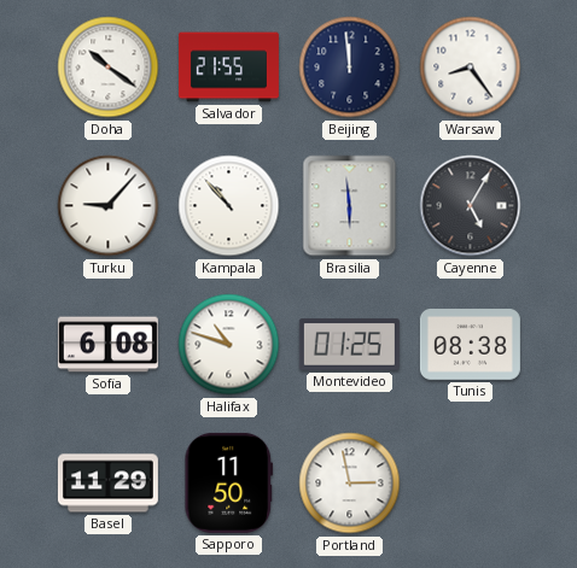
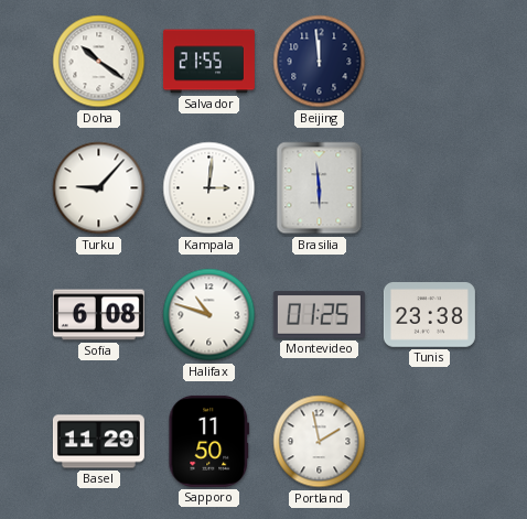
Warsaw: 8:24 -> none (471, 68)
Kampala: 10:53 -> 3:01 (209, 188)
Cayenne: 5:05 -> none (471, 206)
Tunis: 08:38 -> 23:38 (429, 315)
Portland: 2:58 -> 1:58 (320, 442)
